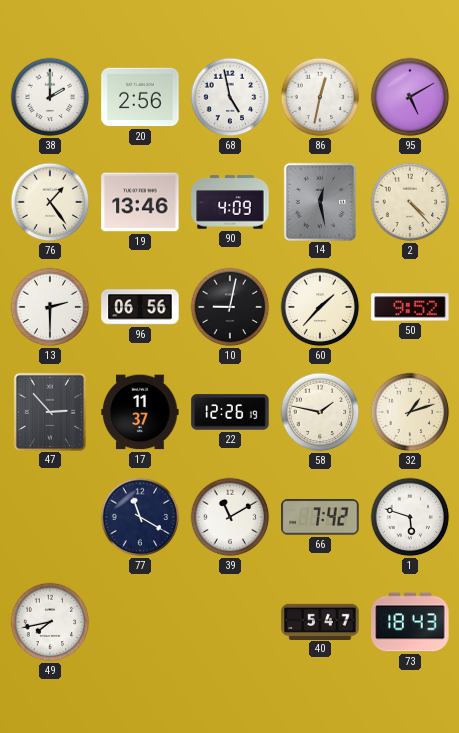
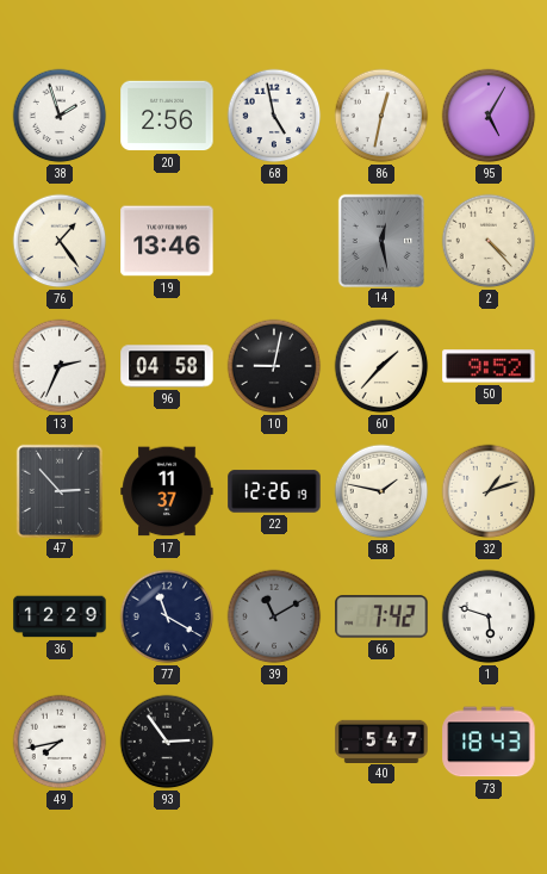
38: 2:00 -> 1:57 (60, 116)
95: 5:10 -> 5:05 (489, 116)
90: 4:09 -> none (230, 202)
13: 2:30 -> 2:34 (60, 366)
96: 06:56 -> 04:58 (167, 366)
36: none -> 12:29 (60, 616)
39 dial: white -> grey (274, 616)
93: none -> 2:54 (167, 742)
